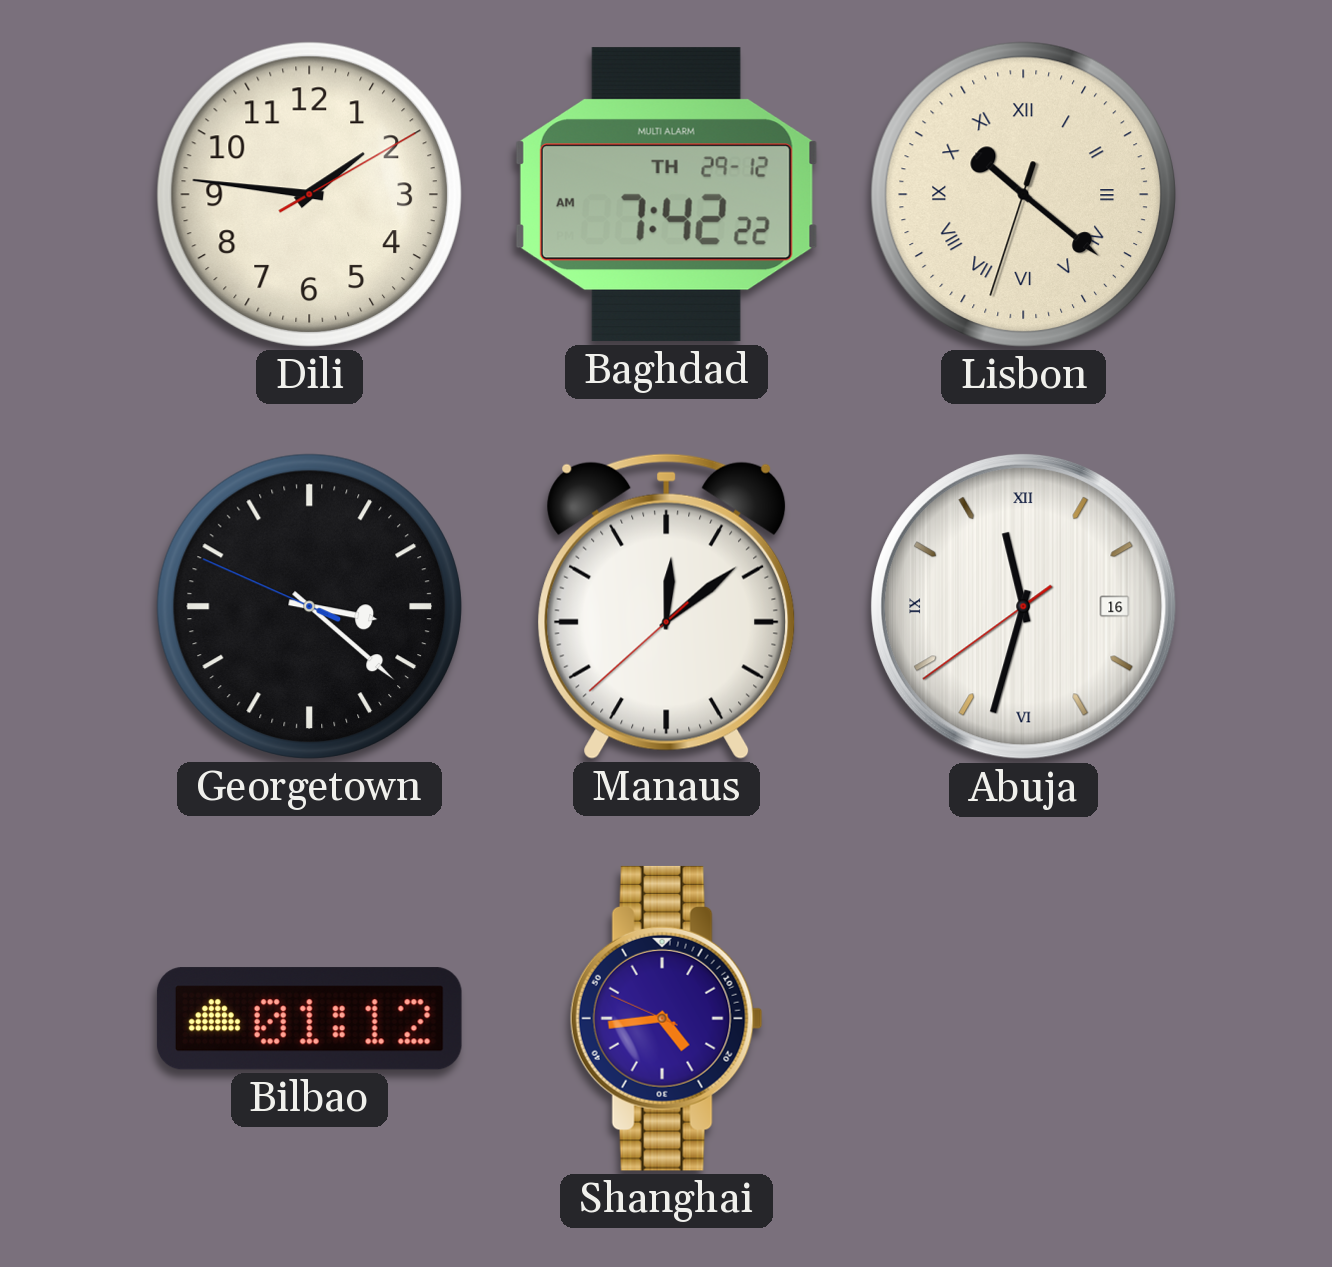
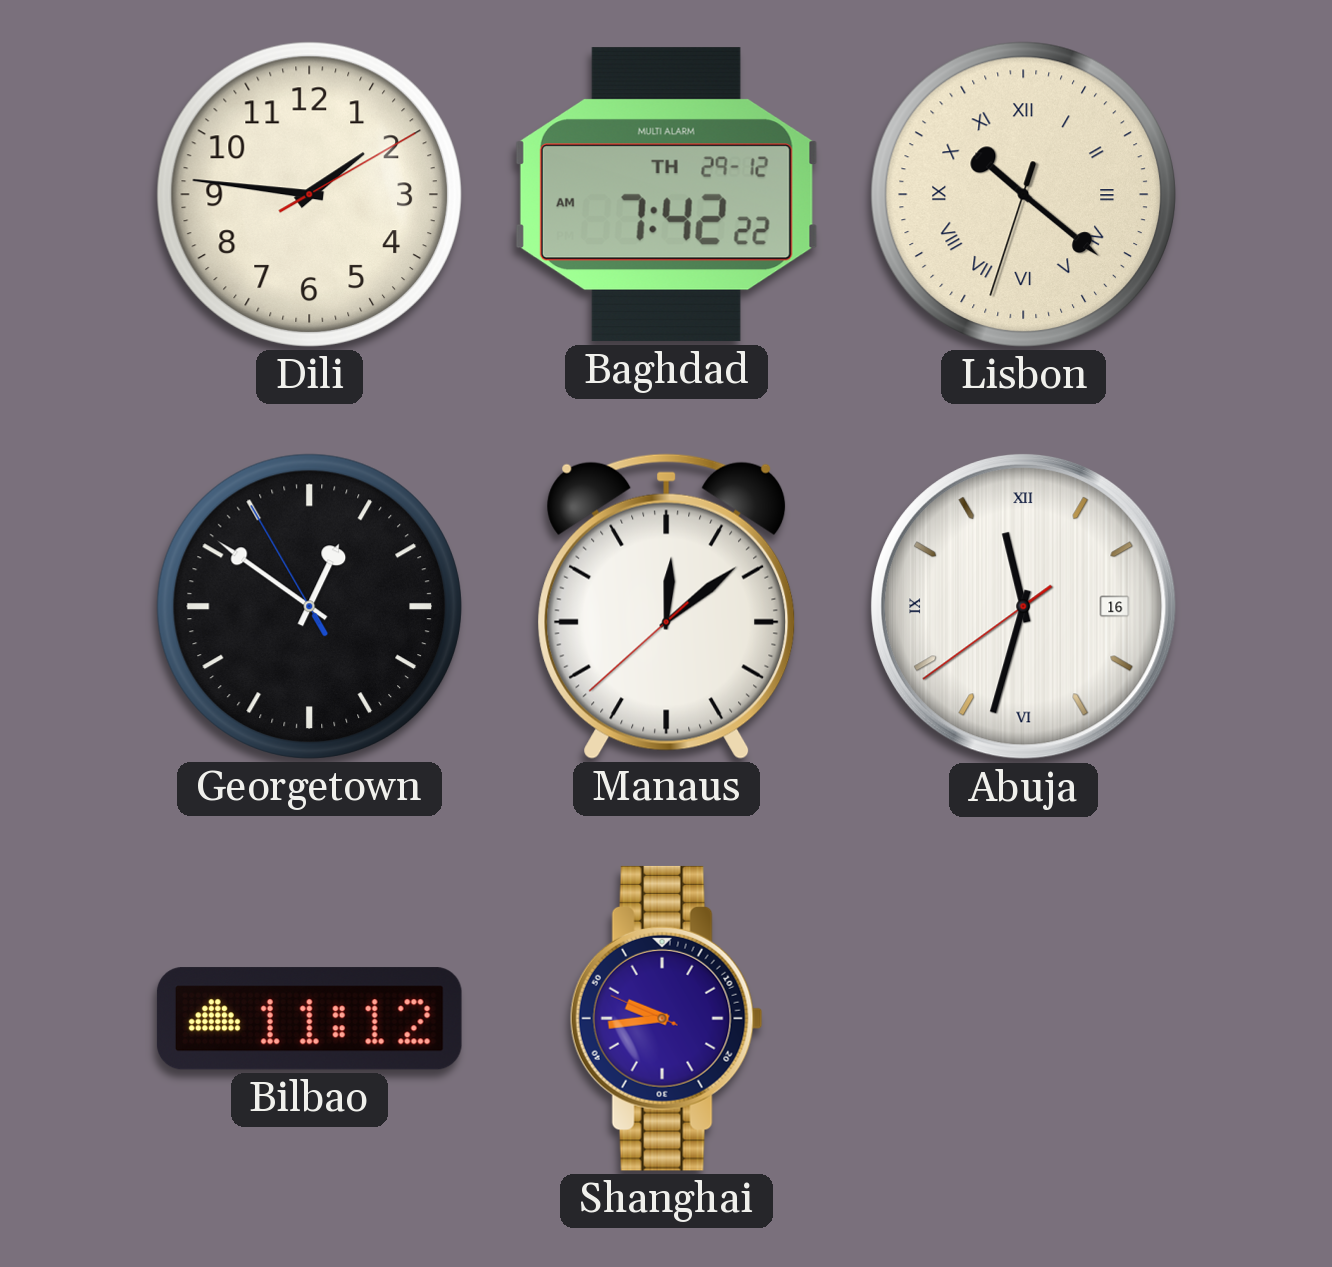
Georgetown: 3:21 -> 12:50 (309, 606)
Bilbao: 01:12 -> 11:12 (309, 1019)
Shanghai: 4:43 -> 9:43 (666, 1018)
